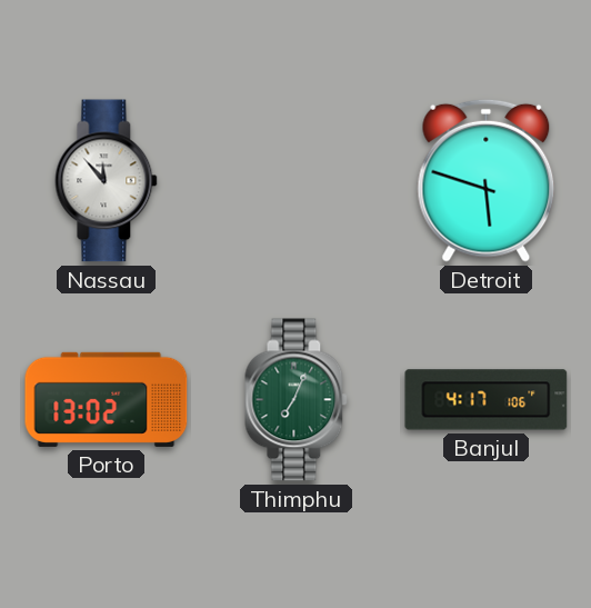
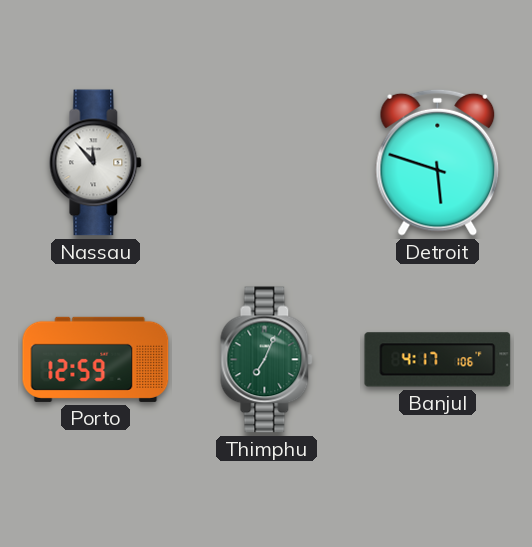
Porto: 13:02 -> 12:59 (96, 359)
